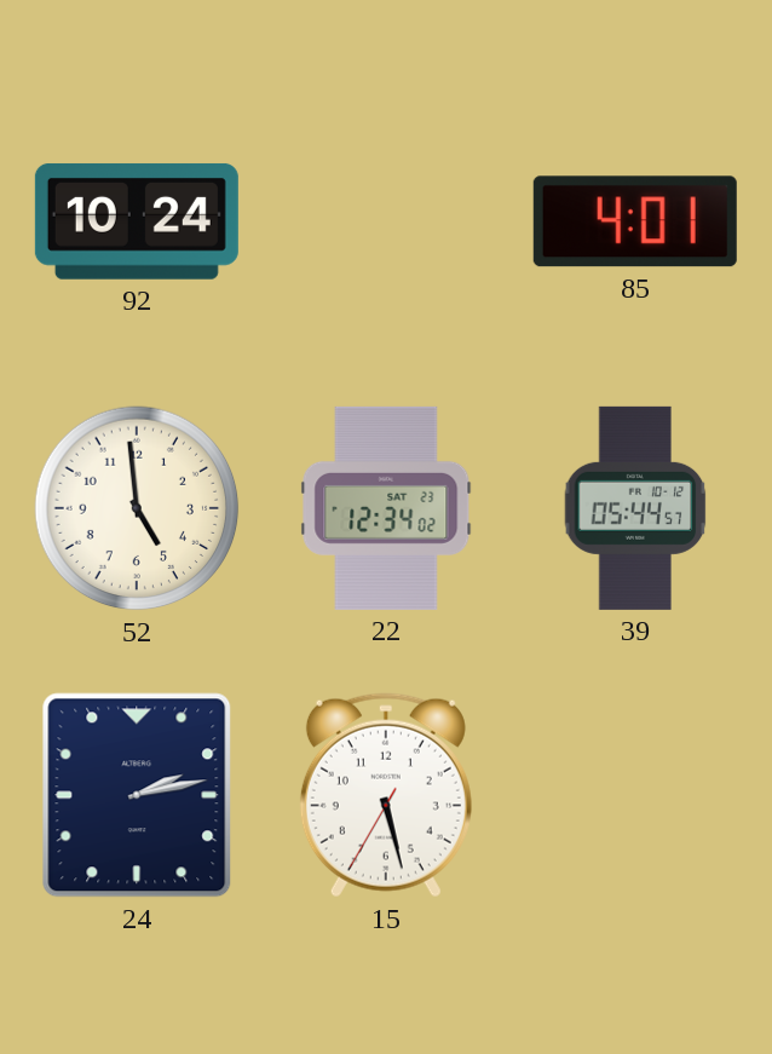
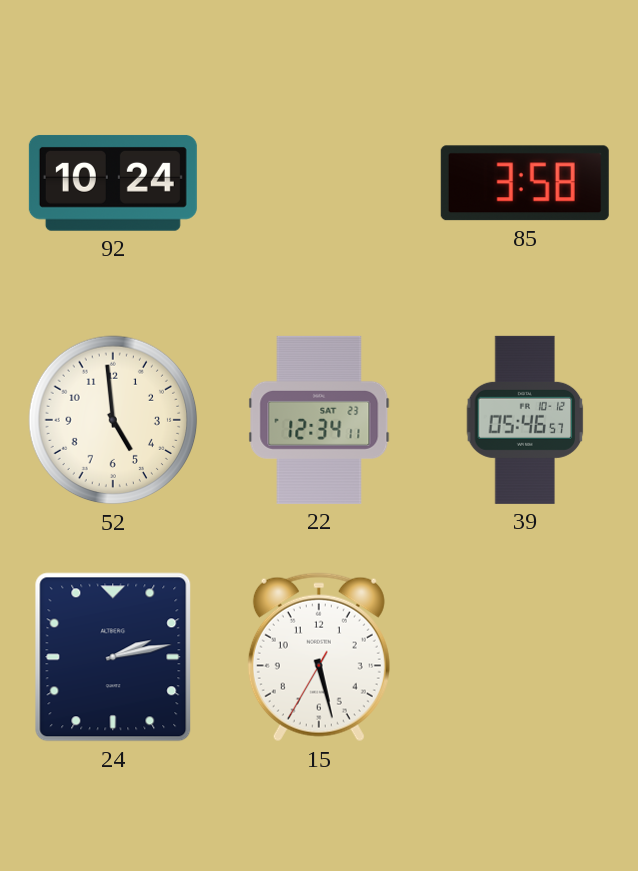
85: 4:01 -> 3:58 (525, 183)
22: 12:34:02 -> 12:34:11 (319, 420)
39: 05:44 -> 05:46 (525, 420)
